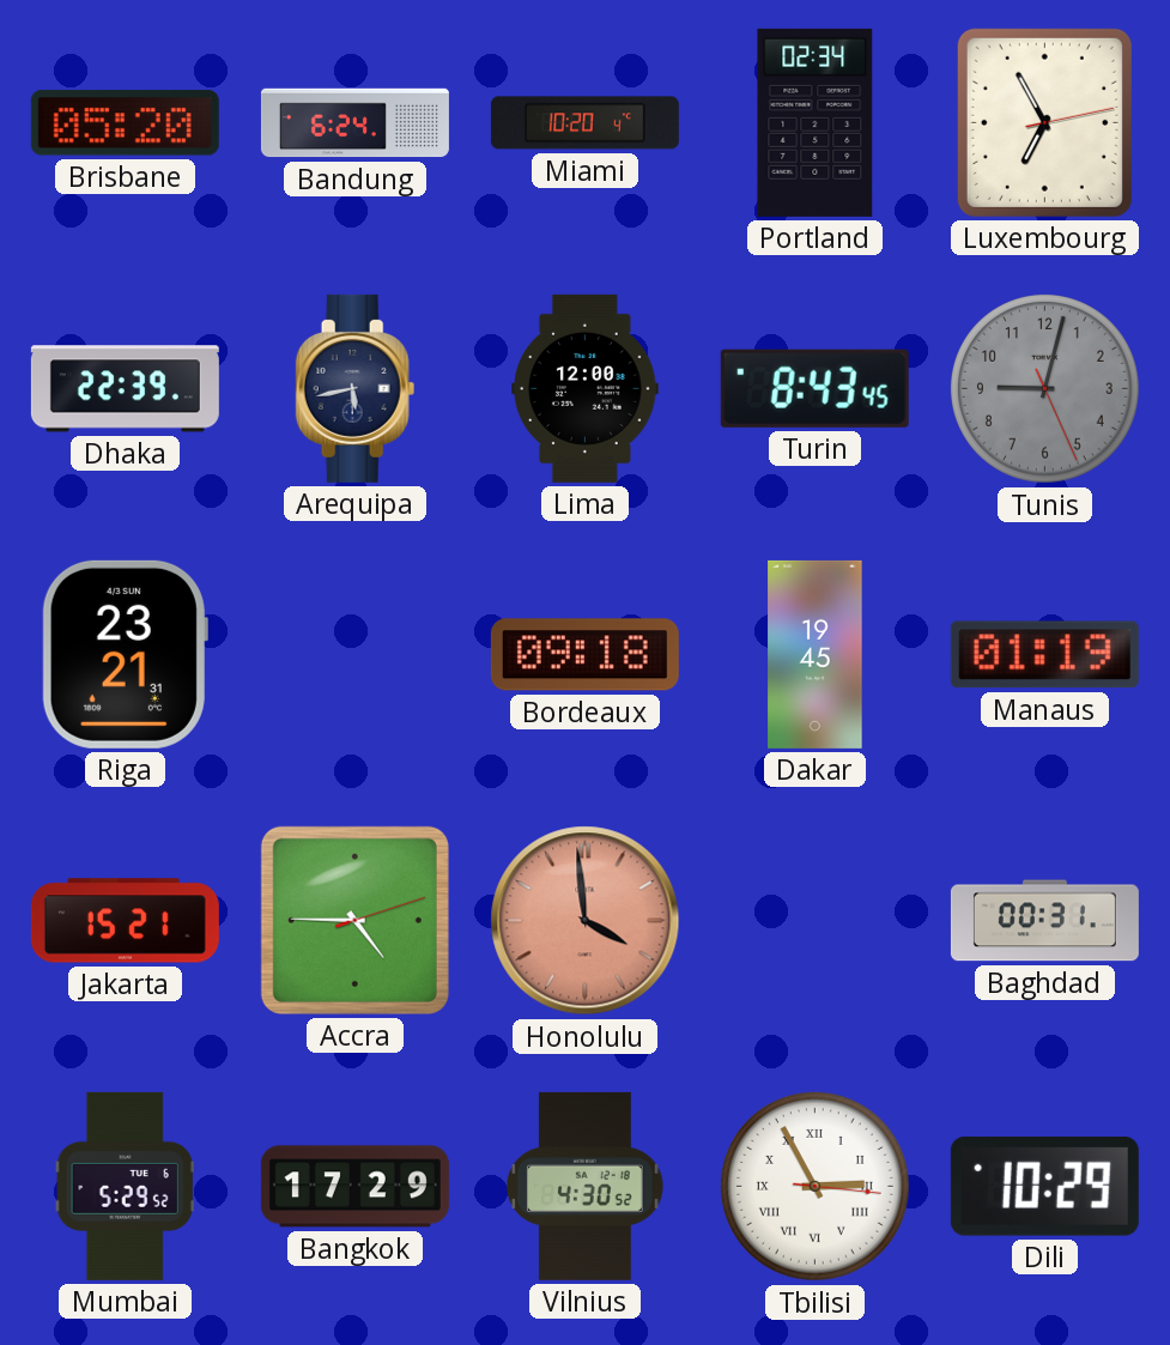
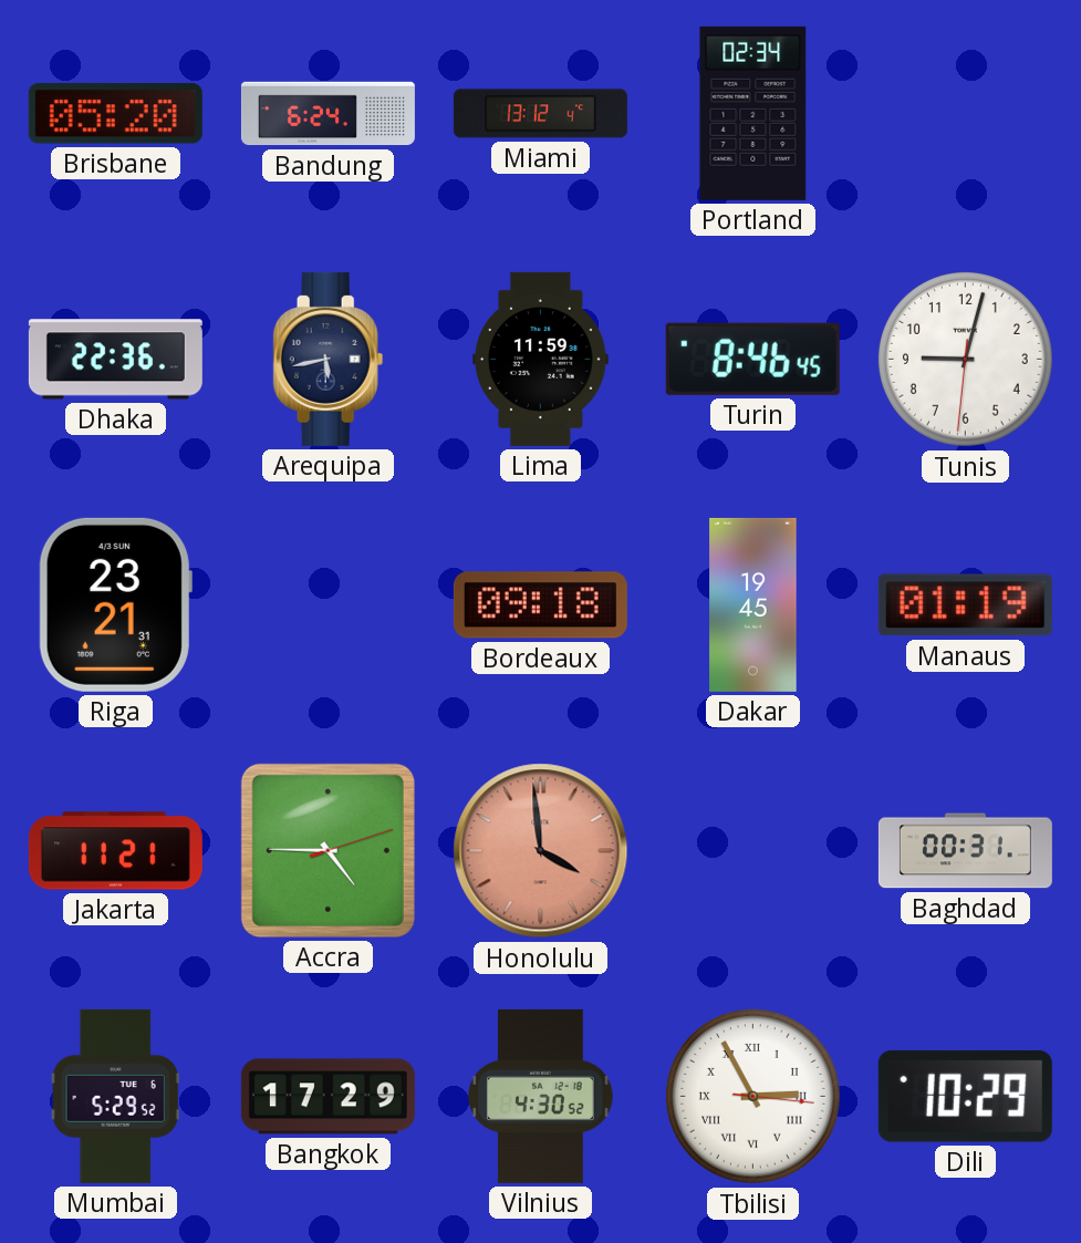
Miami: 10:20 -> 13:12 (540, 114)
Luxembourg: 6:55 -> none (1044, 122)
Dhaka: 22:39 -> 22:36 (115, 360)
Lima: 12:00 -> 11:59 (541, 359)
Turin: 8:43 -> 8:46 (752, 359)
Tunis: 9:02:26 -> 9:02:31 (965, 359)
Tunis dial: grey -> white (965, 359)
Jakarta: 15:21 -> 11:21 (115, 851)
